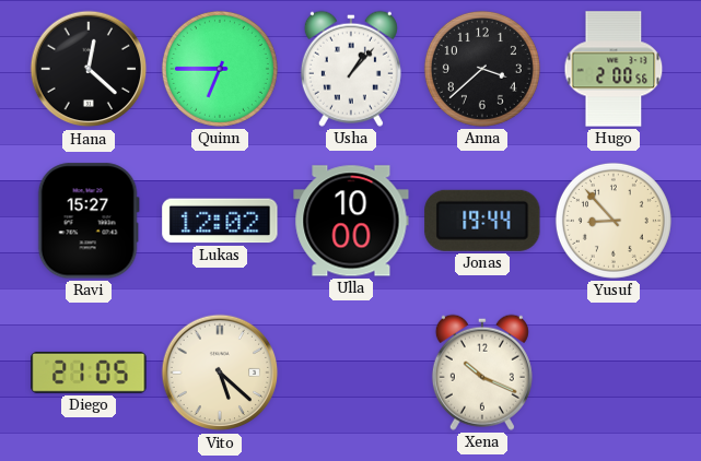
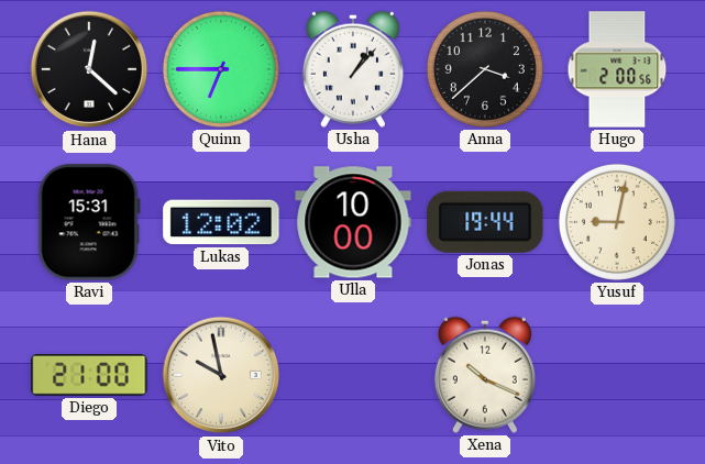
Ravi: 15:27 -> 15:31 (89, 222)
Yusuf: 8:53 -> 9:02 (617, 222)
Diego: 21:05 -> 21:00 (89, 375)
Vito: 5:22 -> 9:58 (221, 375)
